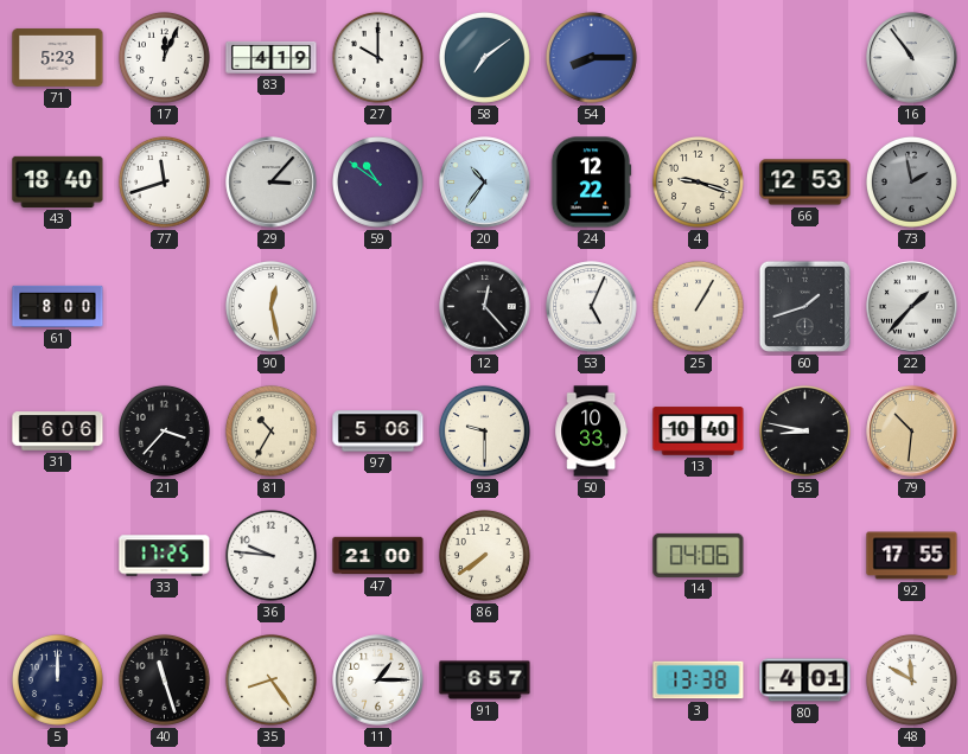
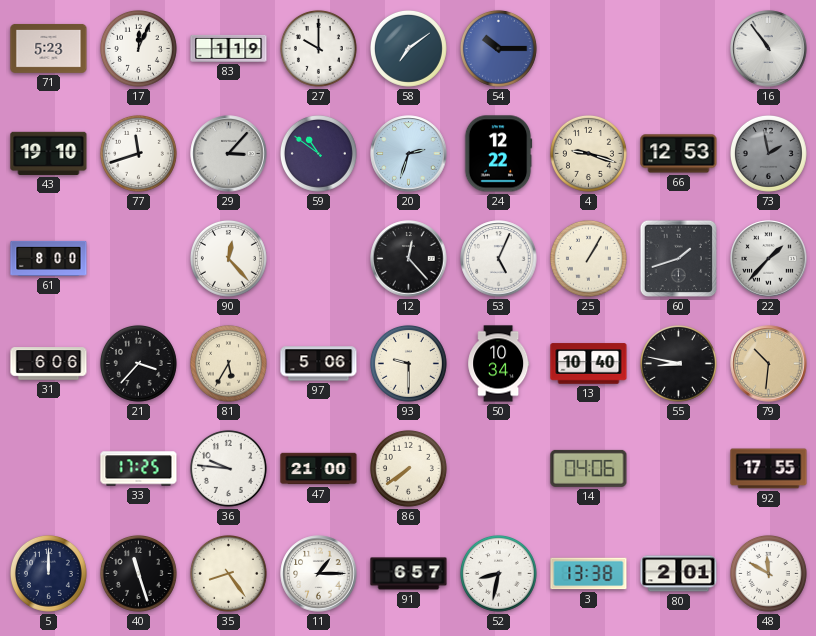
83: 4:19 -> 1:19 (229, 48)
54: 8:15 -> 10:15 (498, 48)
43: 18:40 -> 19:10 (49, 153)
20: 10:36 -> 2:33 (409, 154)
90: 12:28 -> 12:23 (228, 258)
81: 10:35 -> 5:35 (228, 363)
50: 10:33 -> 10:34 (499, 364)
52: none -> 8:32 (498, 573)
80: 4:01 -> 2:01 (679, 574)
